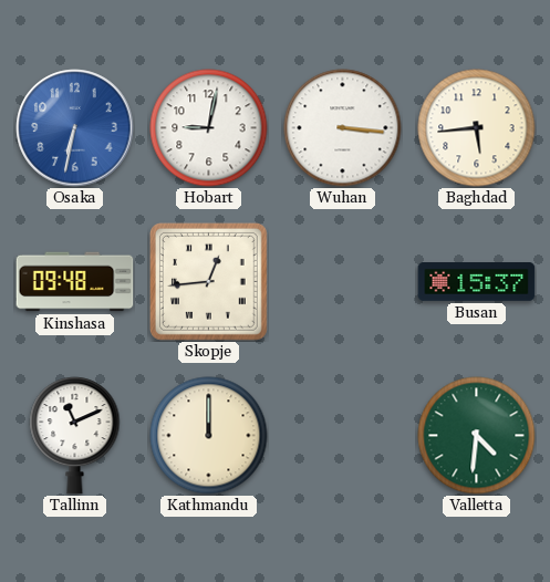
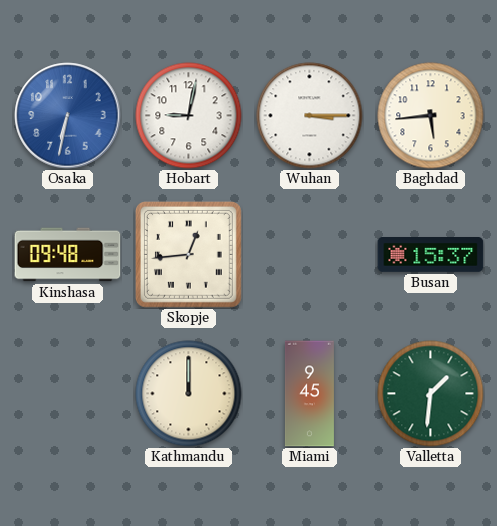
Wuhan: 3:16 -> 3:15 (310, 116)
Tallinn: 11:11 -> none (75, 436)
Miami: none -> 9:45 (309, 394)
Valletta: 4:31 -> 1:31 (431, 394)
